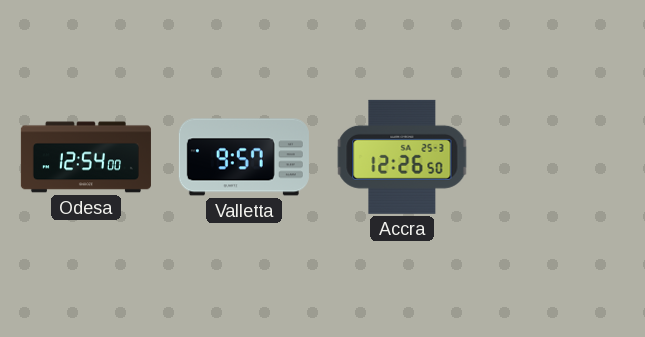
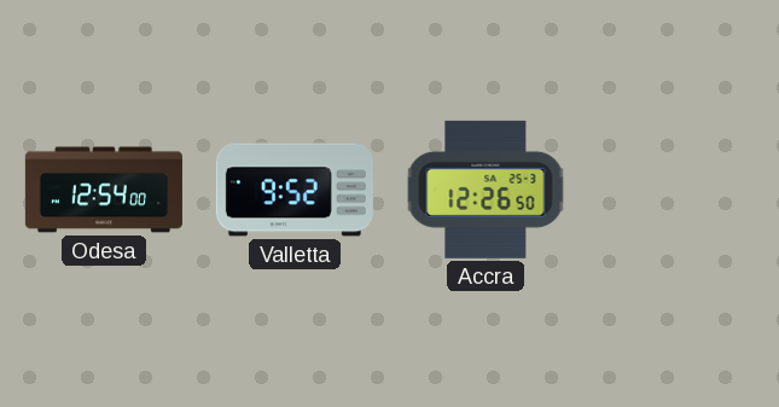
Valletta: 9:57 -> 9:52 (295, 190)
